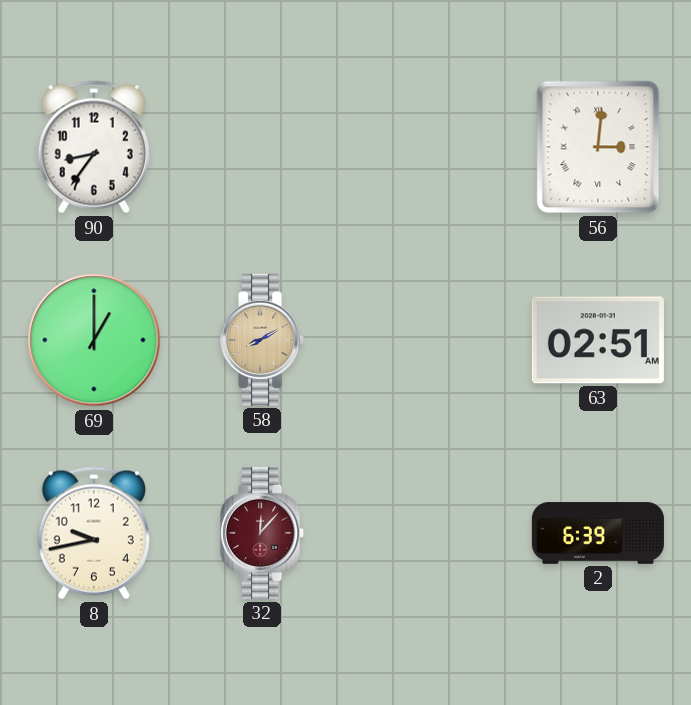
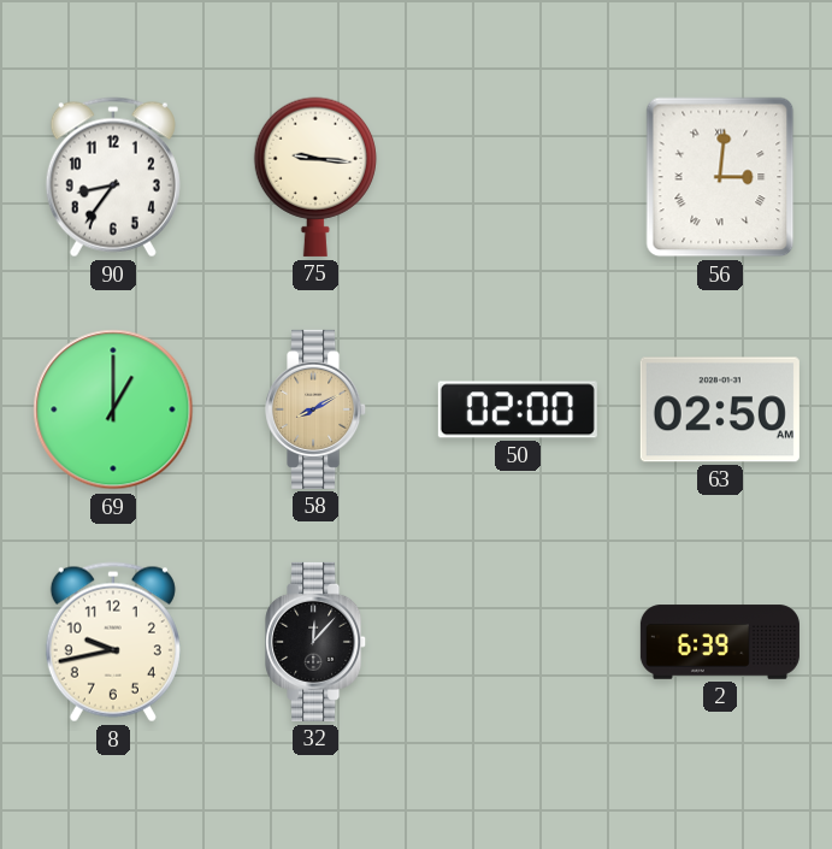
75: none -> 9:16 (315, 177)
50: none -> 02:00 (518, 409)
63: 02:51 -> 02:50 (720, 409)
32 dial: burgundy -> black (317, 642)
